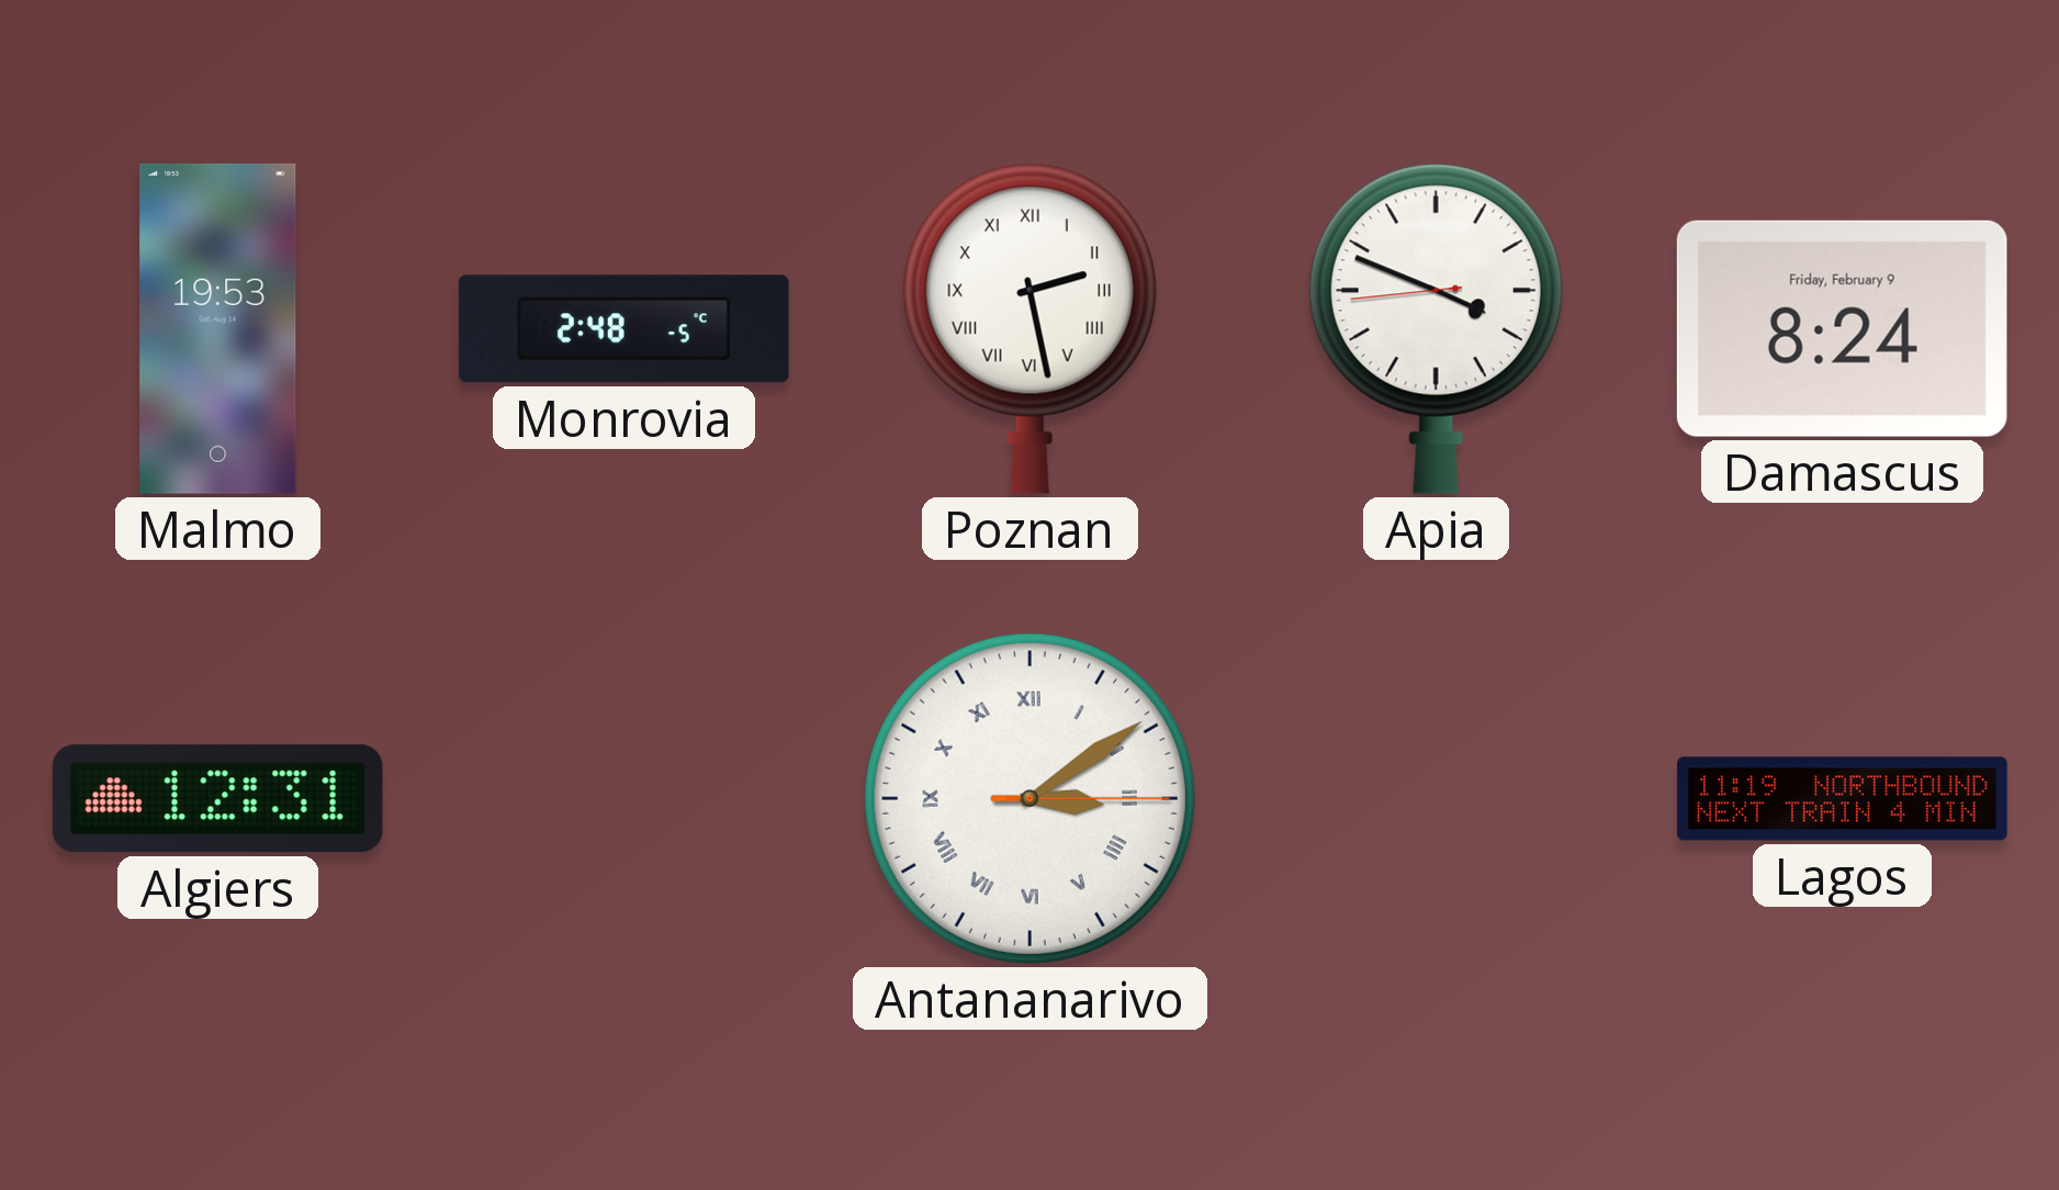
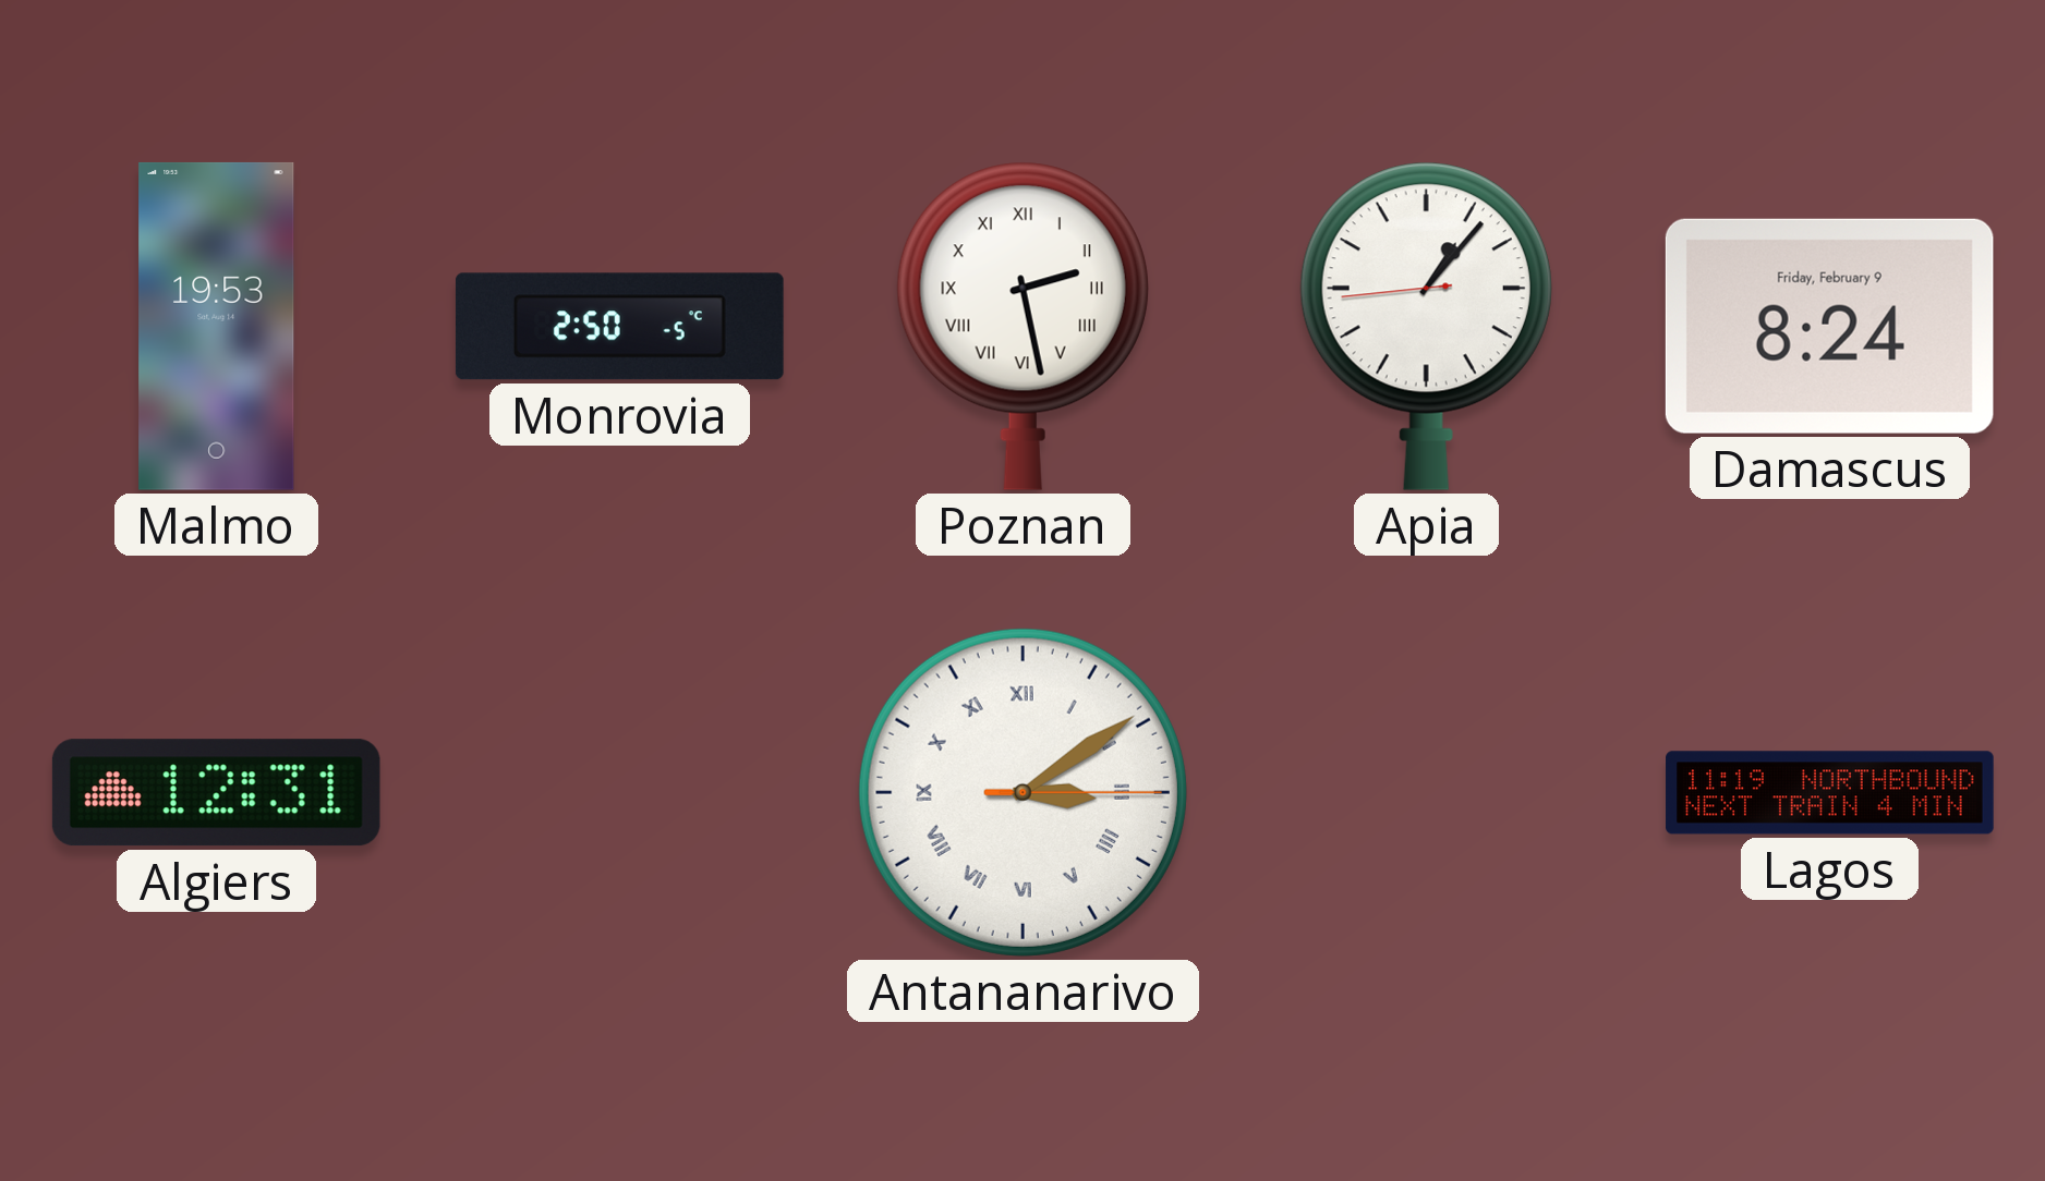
Monrovia: 2:48 -> 2:50 (619, 327)
Apia: 3:48 -> 1:06 (1426, 326)
